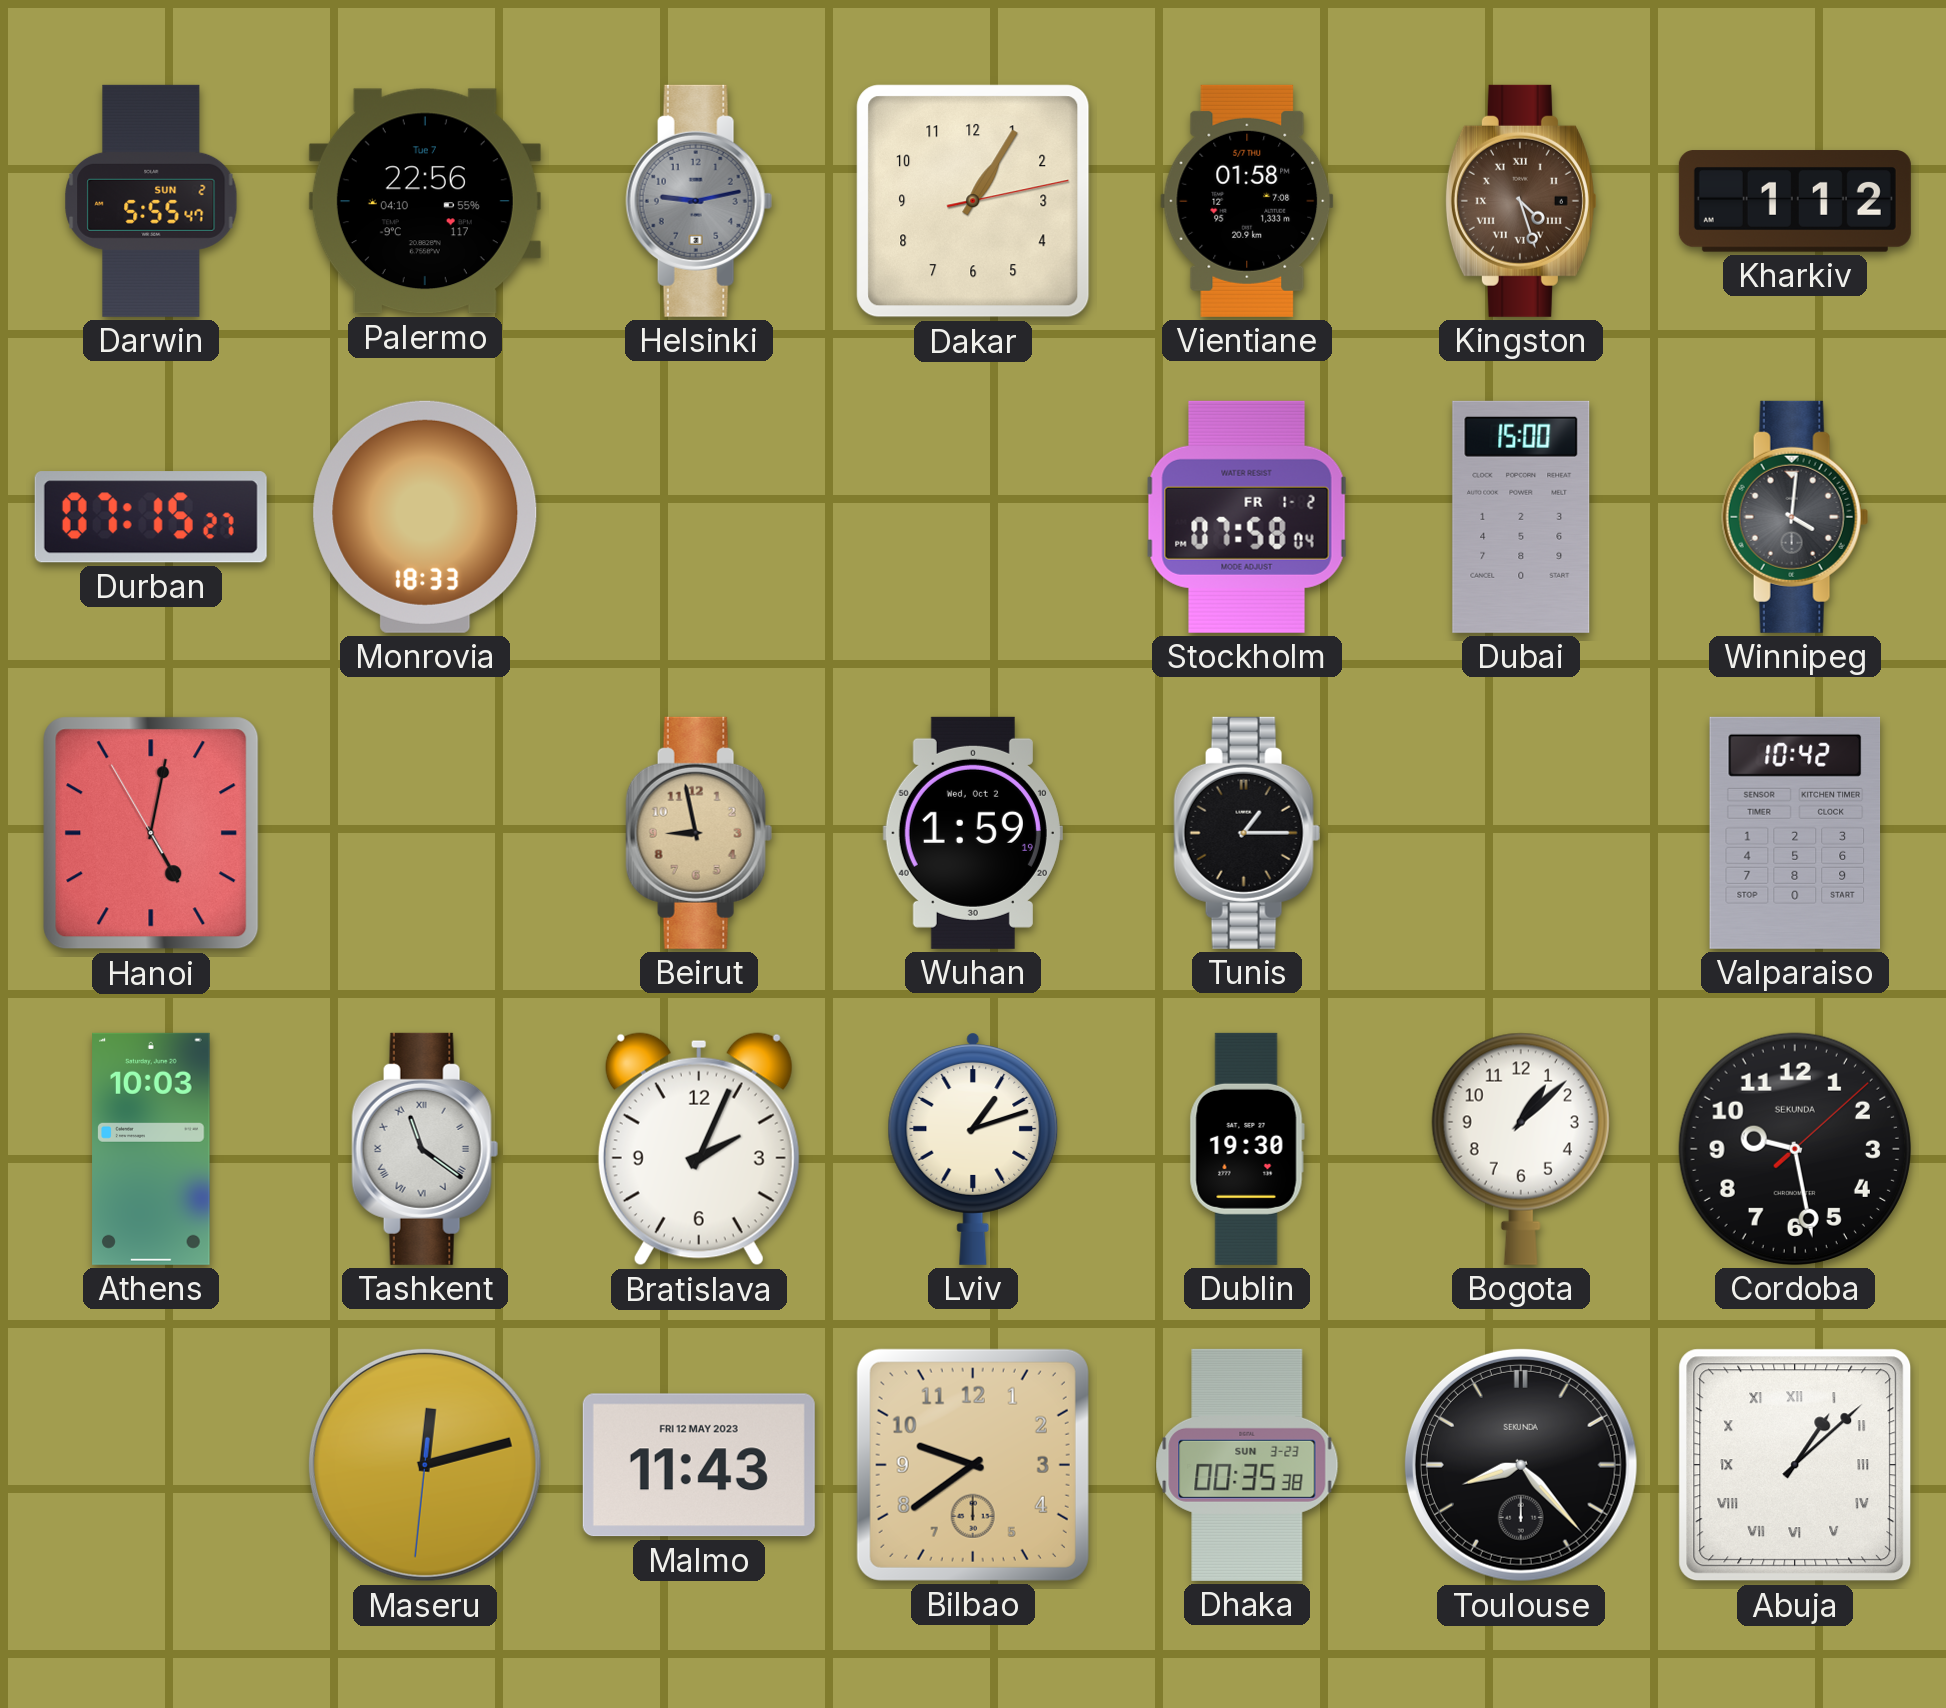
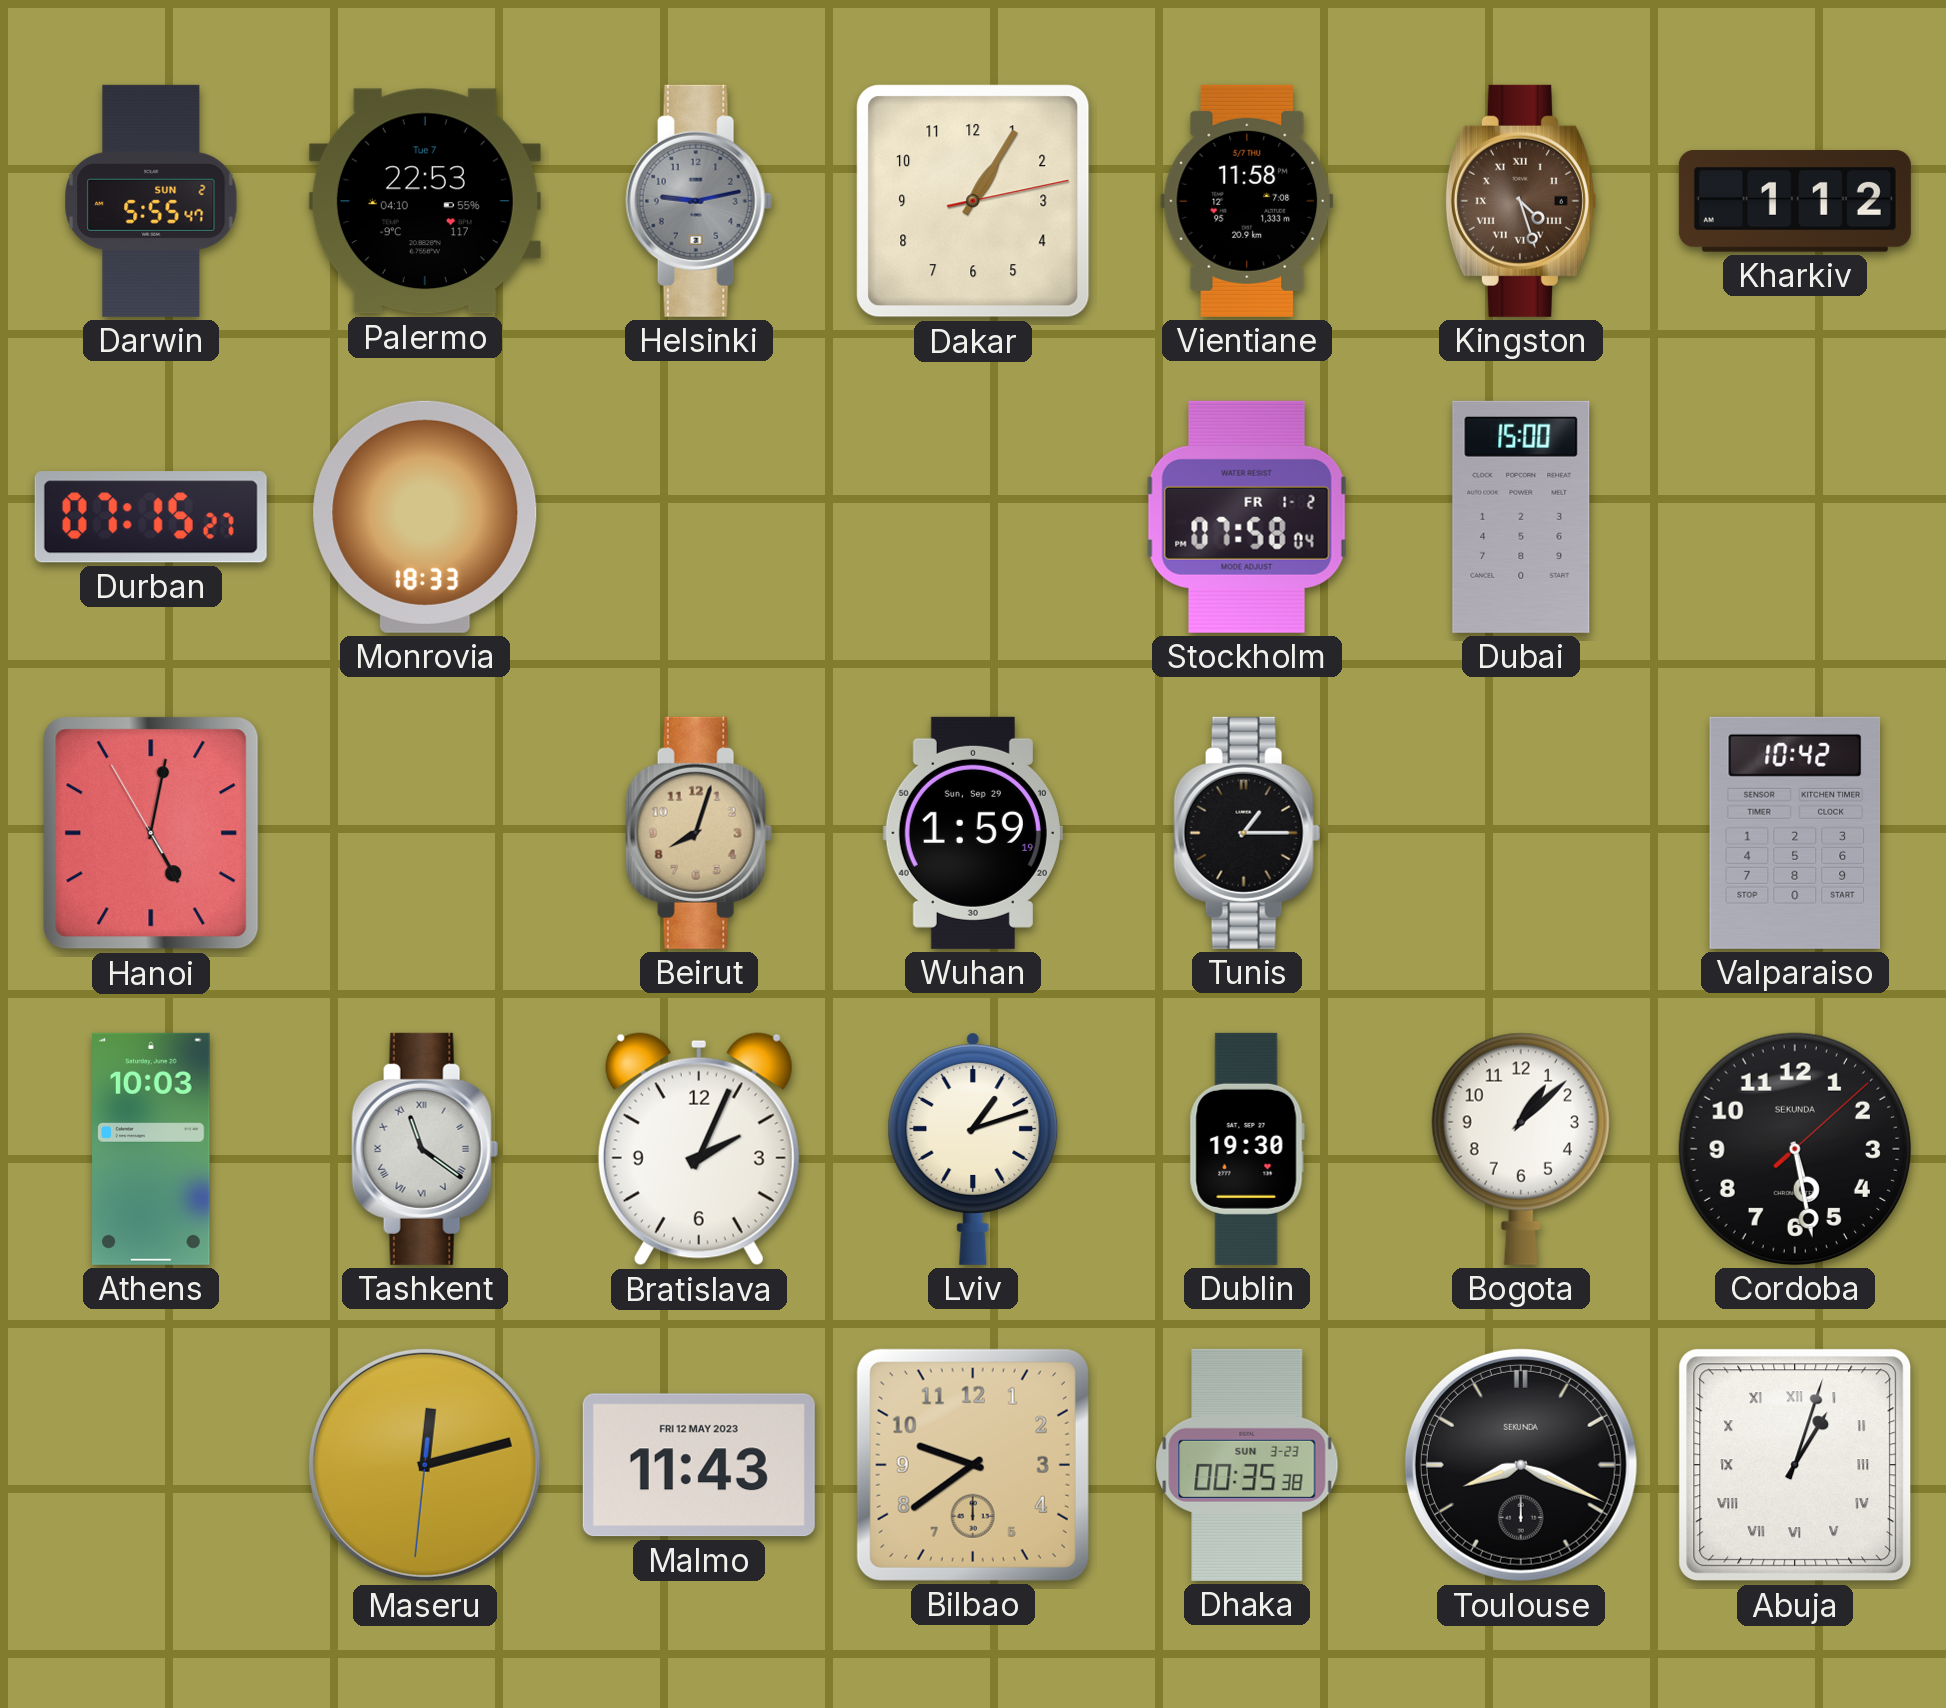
Palermo: 22:56 -> 22:53 (425, 201)
Vientiane: 01:58 -> 11:58 (1247, 201)
Winnipeg: 4:01 -> none (1795, 517)
Beirut: 8:58 -> 8:03 (699, 833)
Wuhan date: Wed, Oct 2 -> Sun, Sep 29 (973, 833)
Cordoba: 9:28 -> 5:28 (1795, 1149)
Toulouse: 8:23 -> 8:19 (1521, 1465)
Abuja: 1:08 -> 1:03 (1795, 1465)
